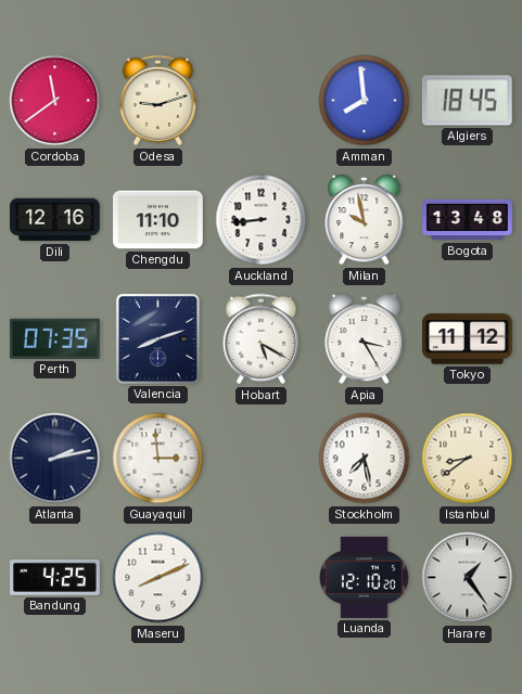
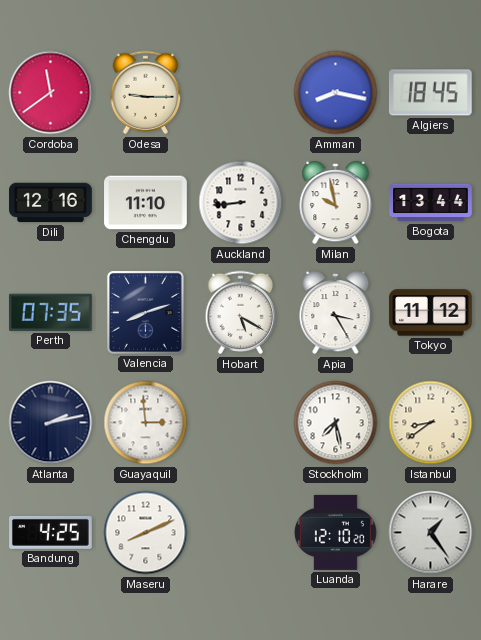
Odesa: 9:12 -> 9:15 (146, 93)
Amman: 7:59 -> 8:17 (336, 93)
Bogota: 13:48 -> 13:44 (431, 203)
